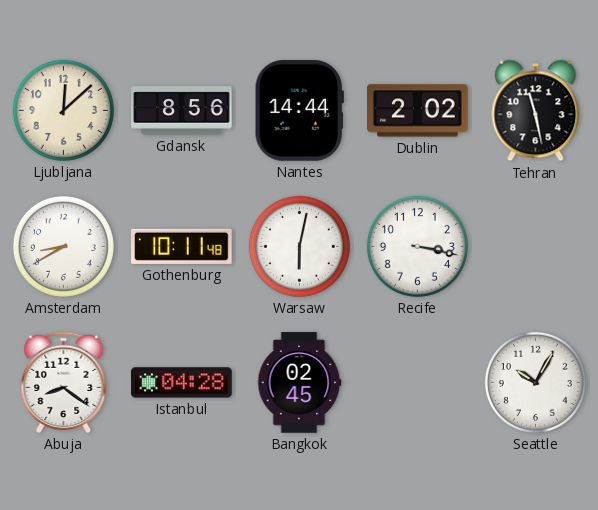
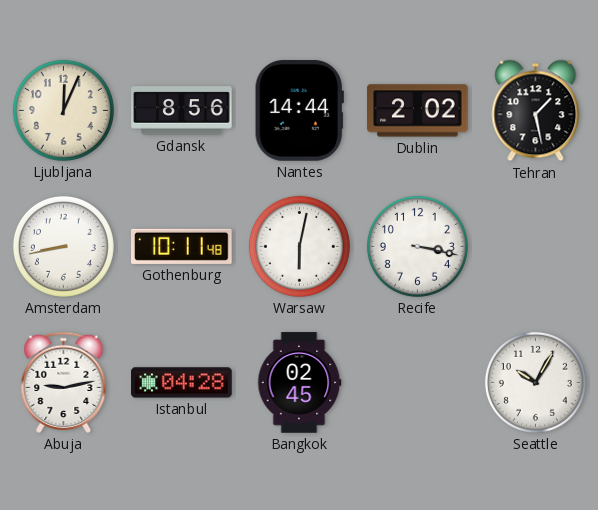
Ljubljana: 12:08 -> 12:04 (63, 110)
Tehran: 11:28 -> 1:28 (536, 111)
Amsterdam: 8:40 -> 8:43 (63, 246)
Abuja: 8:21 -> 9:13 (64, 382)
